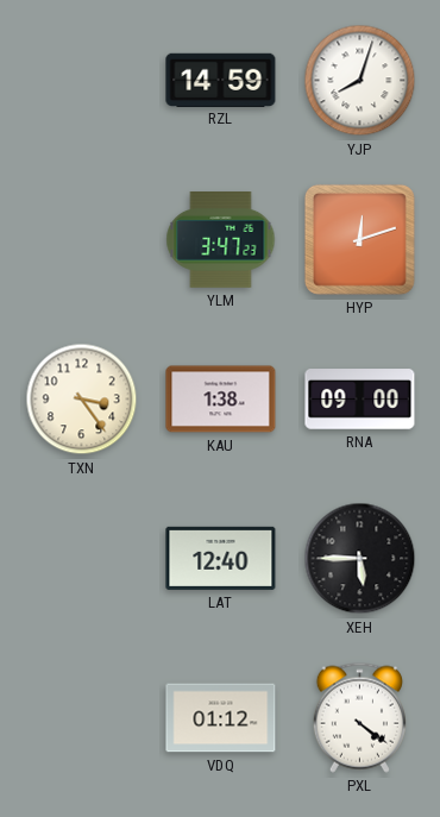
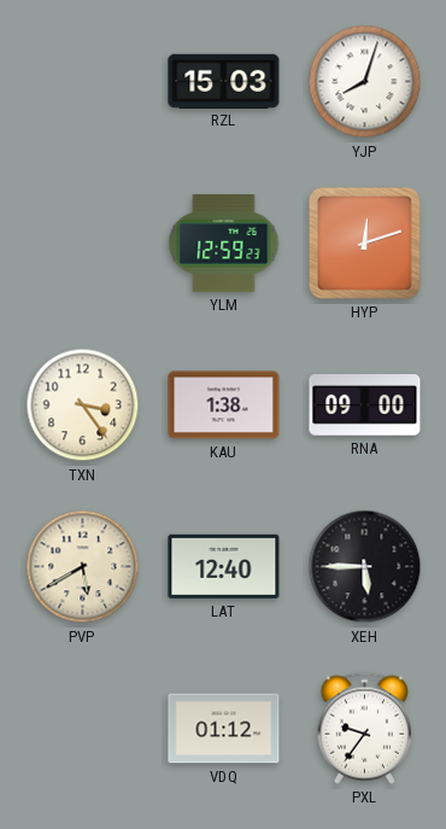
RZL: 14:59 -> 15:03 (224, 81)
YLM: 3:47 -> 12:59 (224, 244)
PVP: none -> 5:40 (83, 567)
PXL: 4:21 -> 9:36 (364, 728)
